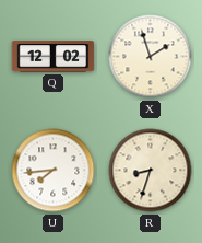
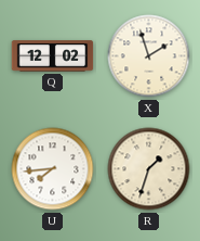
R: 8:33 -> 1:33 (149, 169)
